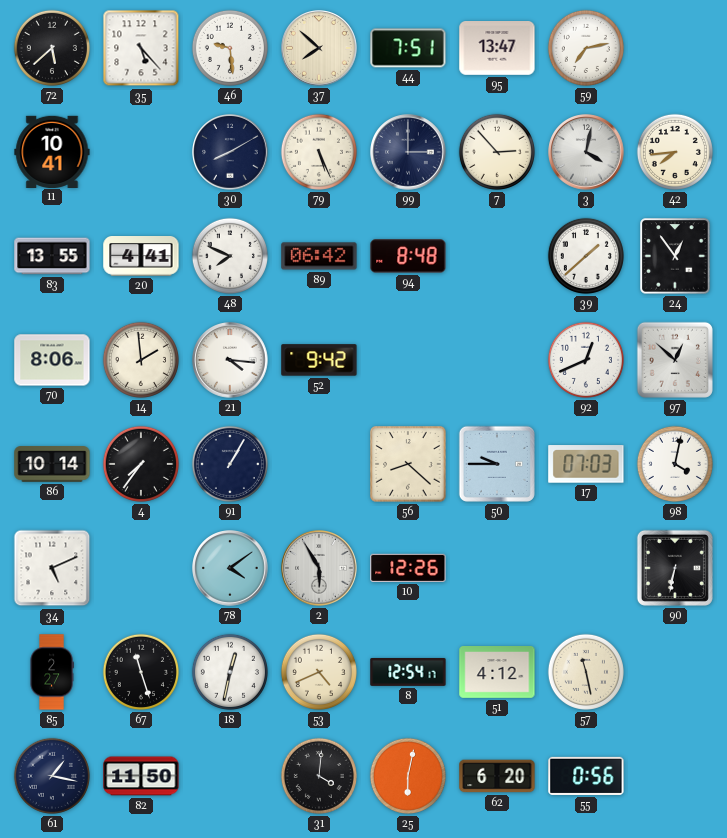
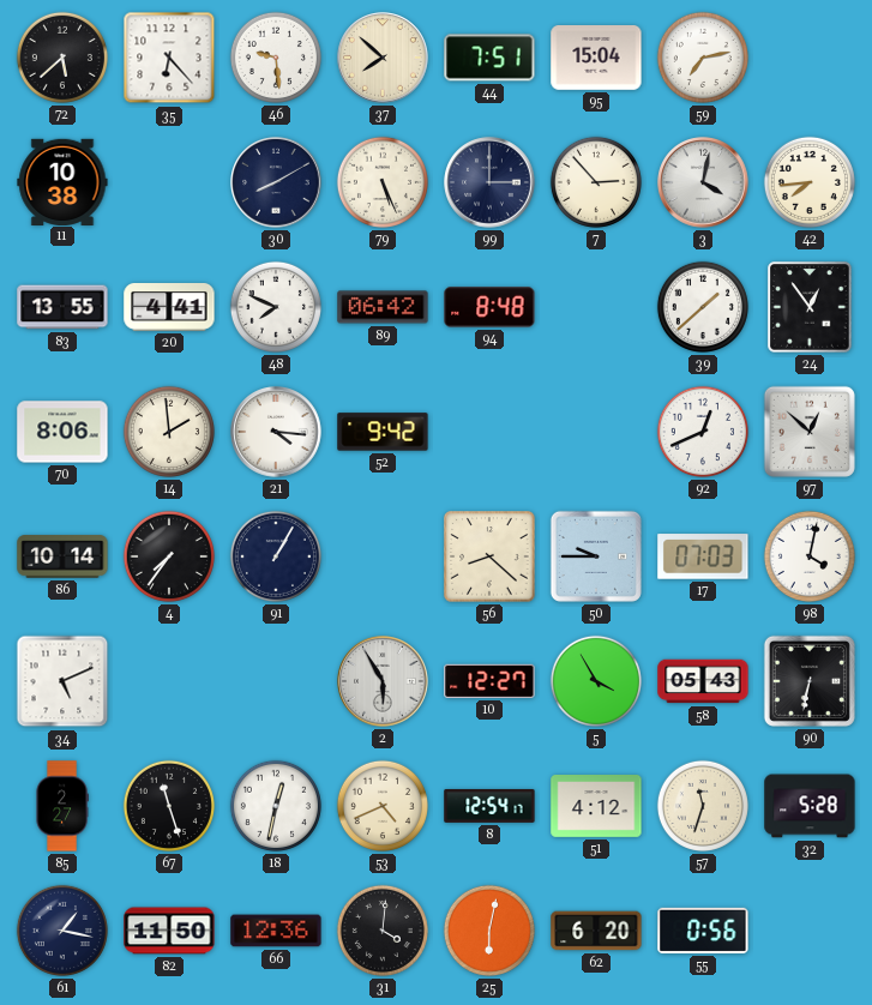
35: 5:23 -> 6:23 (169, 58)
95: 13:47 -> 15:04 (596, 59)
11: 10:41 -> 10:38 (62, 181)
78: 4:09 -> none (230, 568)
10: 12:26 -> 12:27 (489, 681)
5: none -> 3:55 (596, 681)
58: none -> 05:43 (703, 681)
57: 11:28 -> 11:33 (703, 806)
32: none -> 5:28 (810, 806)
66: none -> 12:36 (276, 931)
